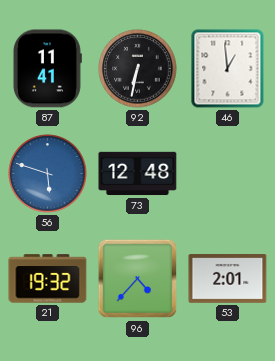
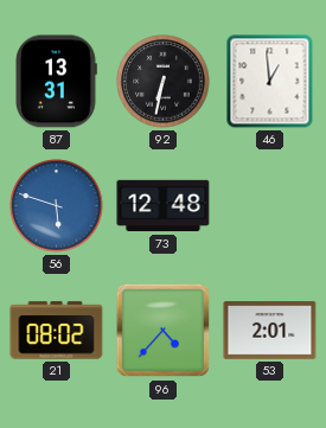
87: 11:41 -> 13:31 (57, 82)
21: 19:32 -> 08:02 (57, 331)
